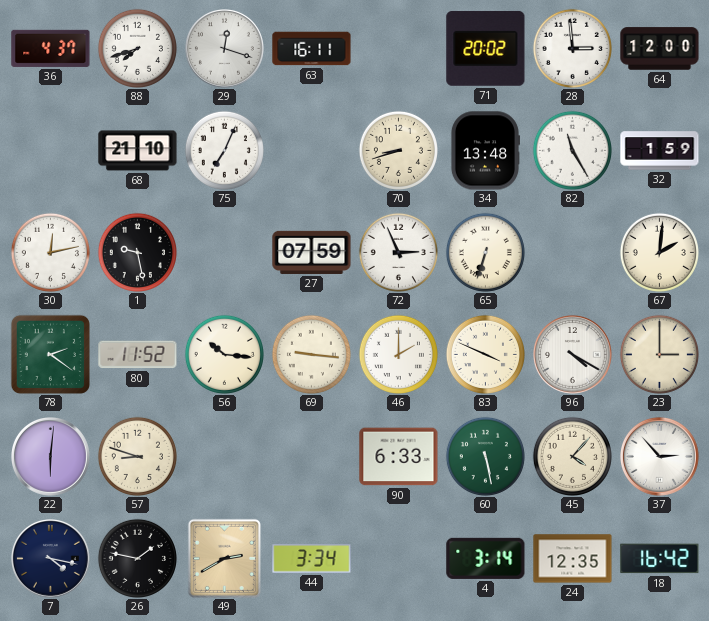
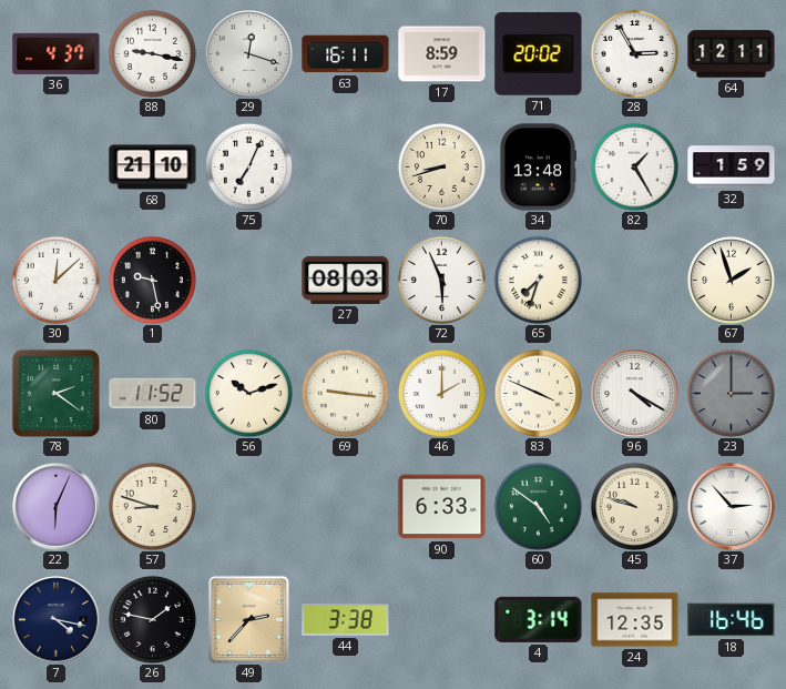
88: 7:42 -> 9:17 (152, 53)
17: none -> 8:59 (442, 54)
28: 2:59 -> 2:55 (634, 53)
64: 12:00 -> 12:11 (732, 54)
82: 11:25 -> 1:25 (634, 166)
30: 12:13 -> 12:08 (55, 280)
27: 07:59 -> 08:03 (346, 280)
72: 2:56 -> 5:56 (441, 280)
65: 6:33 -> 7:33 (538, 280)
67: 2:01 -> 1:57 (731, 280)
56: 10:16 -> 10:12 (248, 393)
23 dial: cream -> grey (731, 393)
22: 6:01 -> 6:04 (57, 507)
60: 5:28 -> 4:51 (538, 506)
45: 4:07 -> 9:48 (634, 506)
49: 2:40 -> 2:37 (248, 619)
44: 3:34 -> 3:38 (346, 620)
18: 16:42 -> 16:46 (732, 620)
